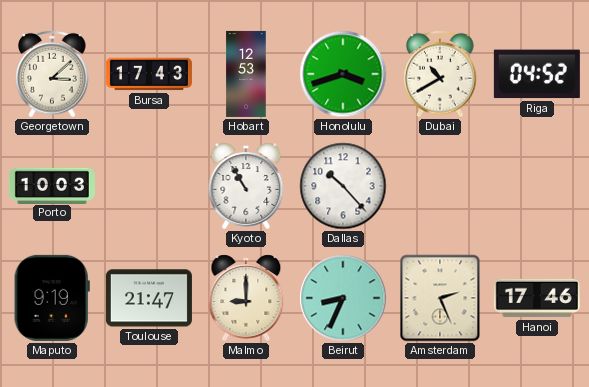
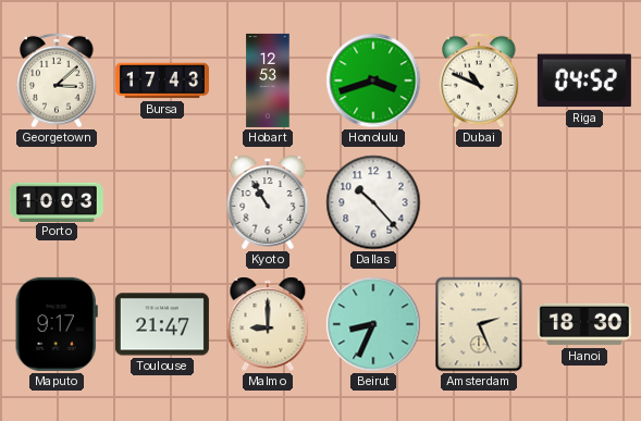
Dubai: 10:40 -> 10:49 (479, 81)
Maputo: 9:19 -> 9:17 (57, 324)
Hanoi: 17:46 -> 18:30 (584, 324)
